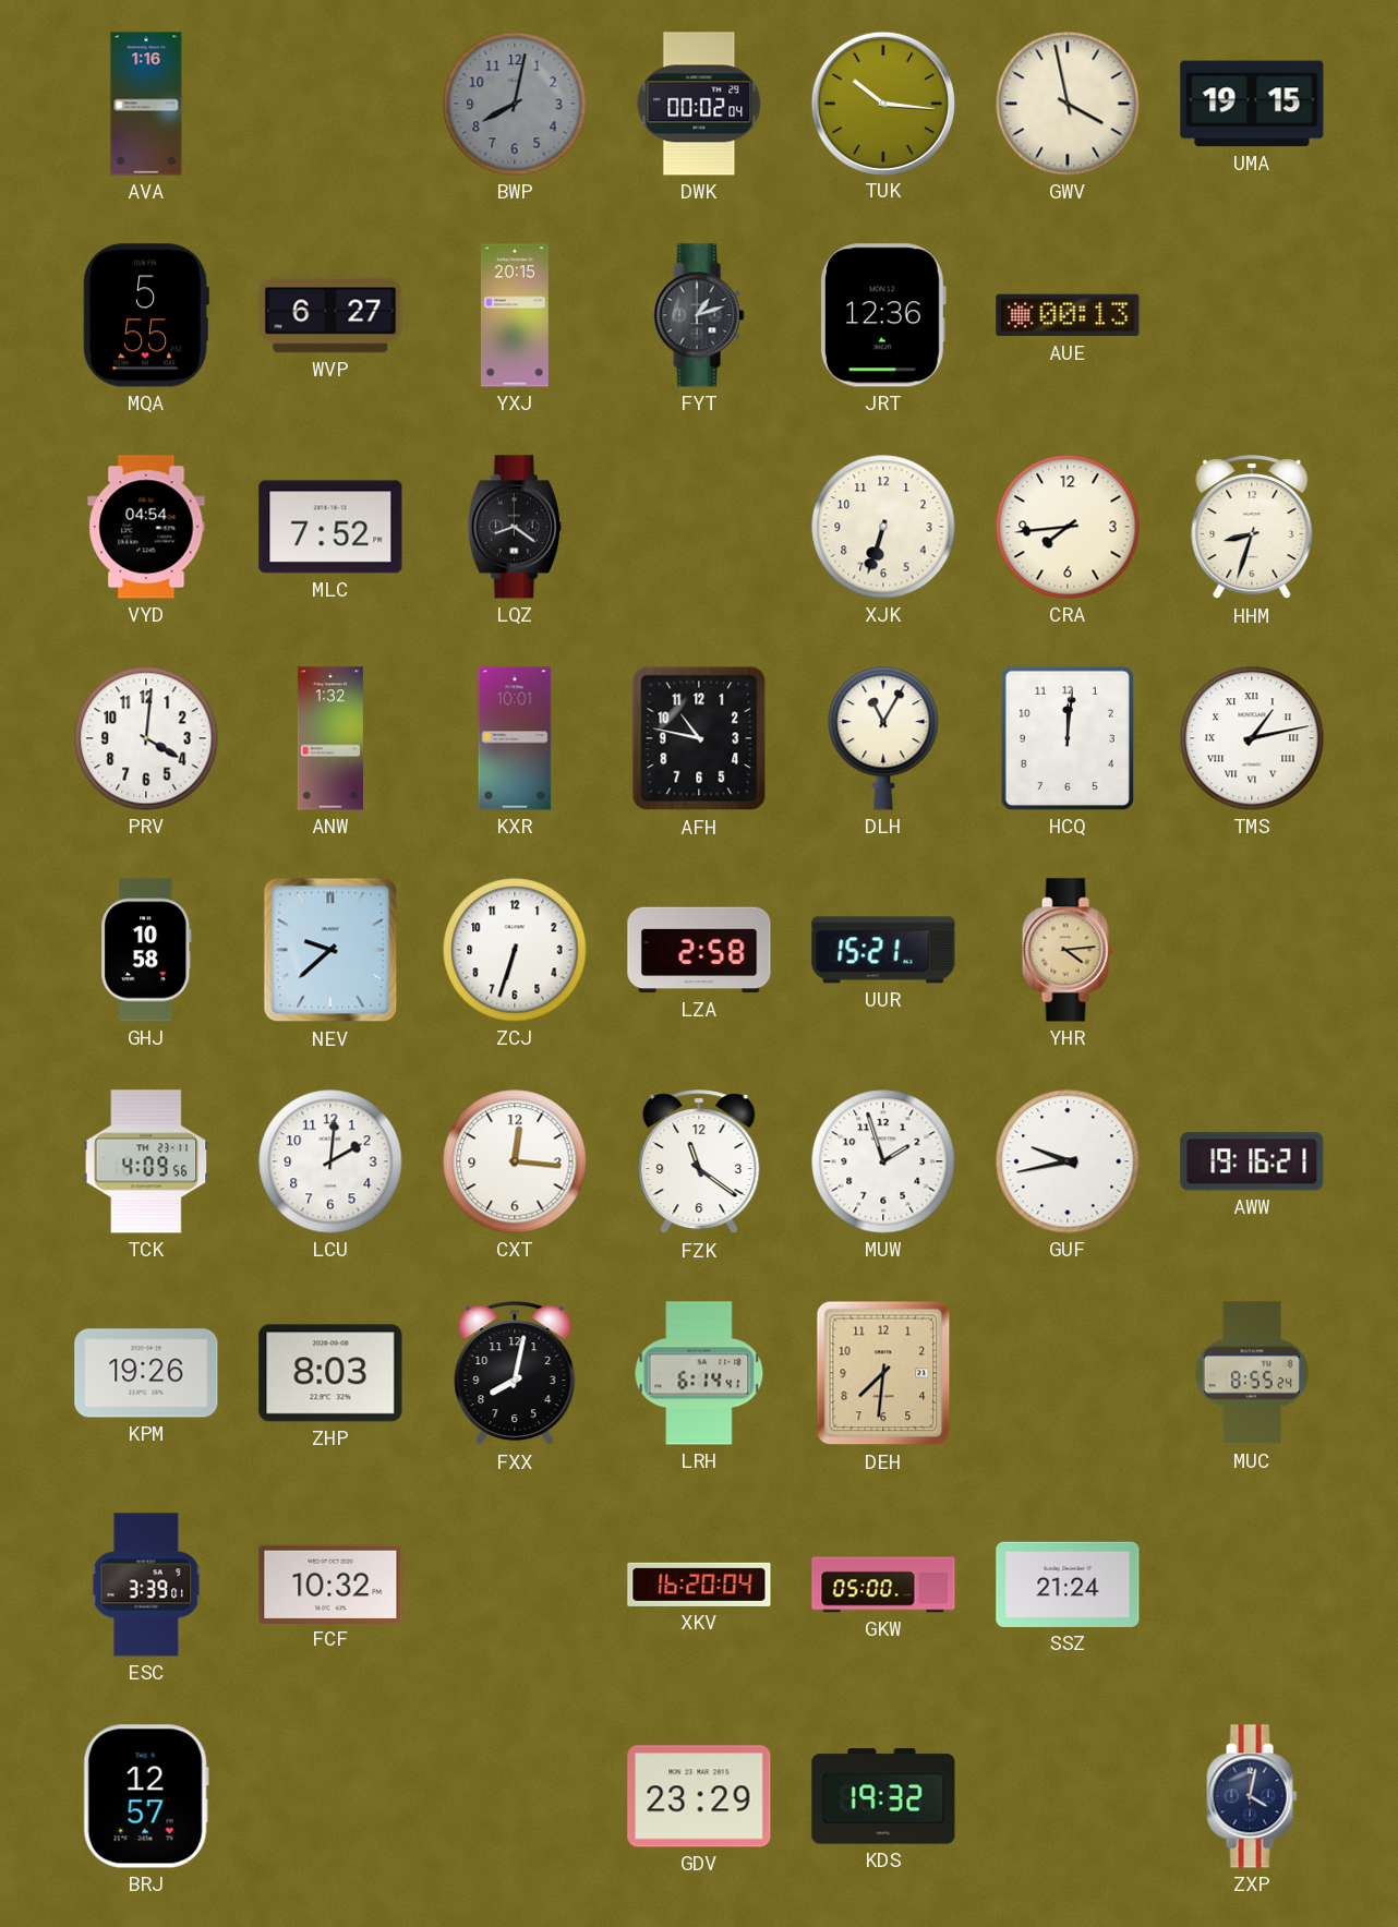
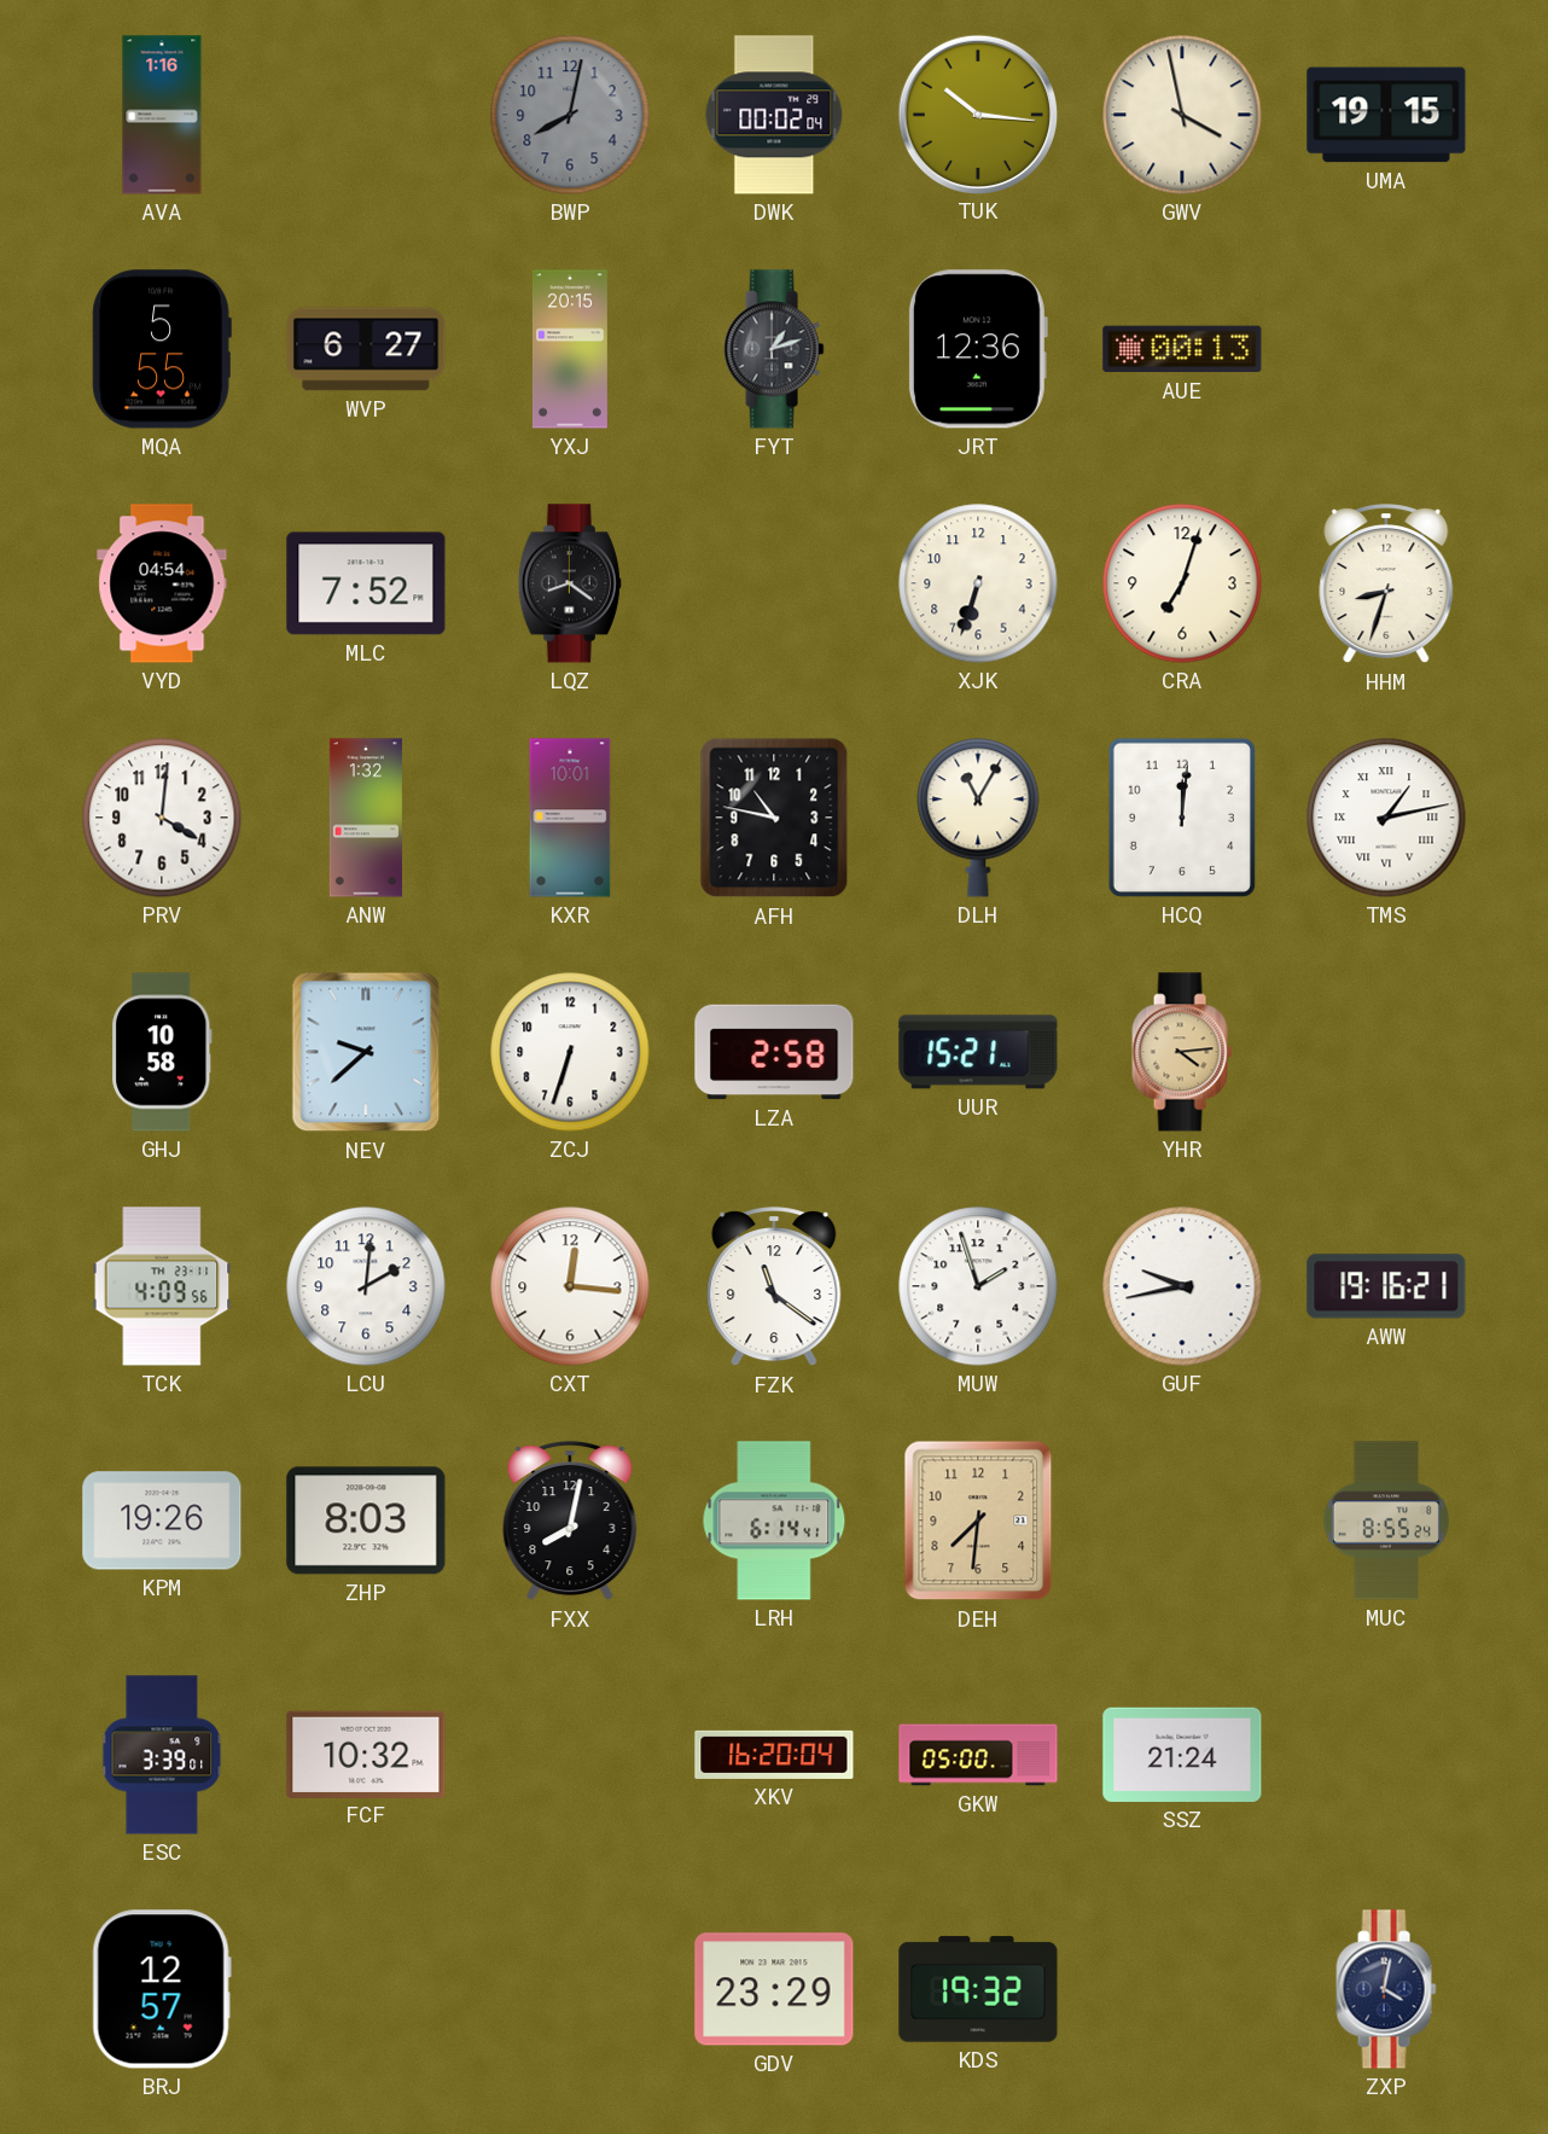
CRA: 7:44 -> 7:03 (1182, 583)
